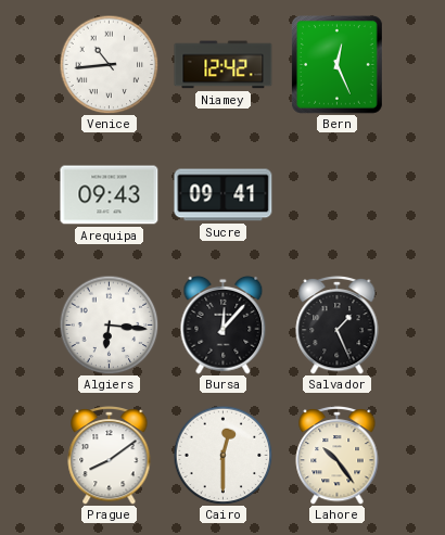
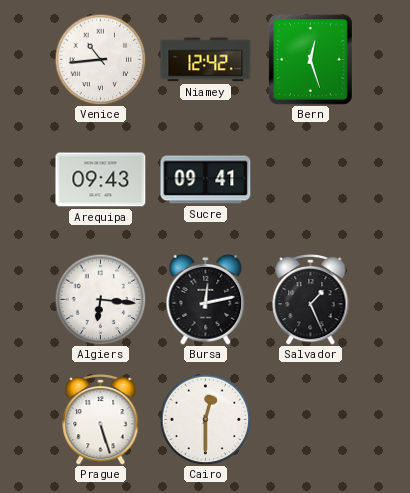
Bern: 12:26 -> 12:27 (310, 60)
Bursa: 12:07 -> 12:13 (206, 299)
Prague: 8:09 -> 5:27 (101, 419)
Lahore: 10:24 -> none (338, 455)
